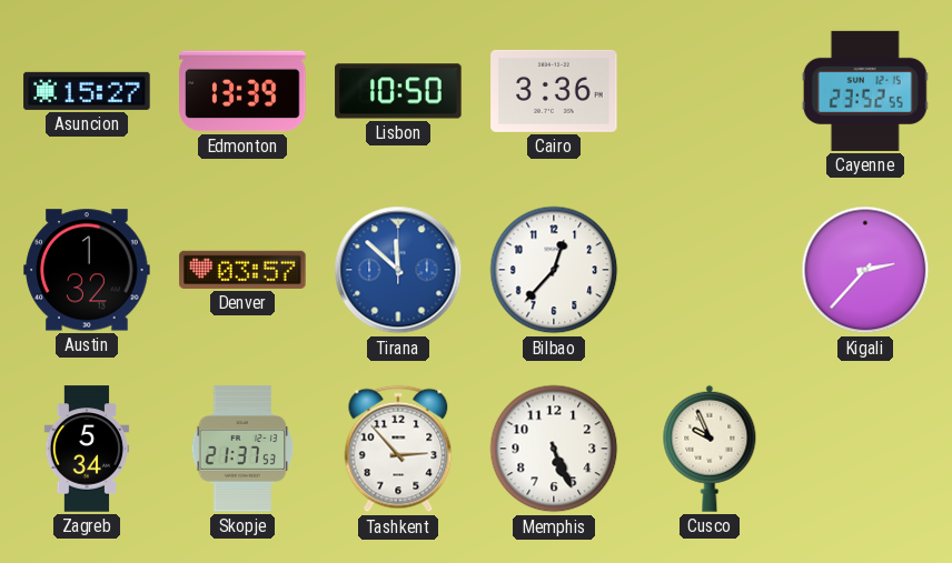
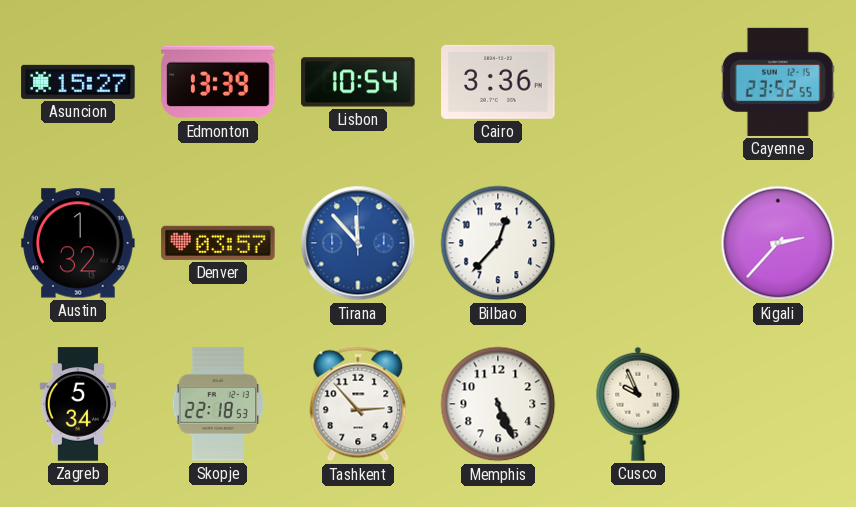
Lisbon: 10:50 -> 10:54 (358, 82)
Tirana: 11:52 -> 11:53 (358, 243)
Skopje: 21:37 -> 22:18 (218, 404)
